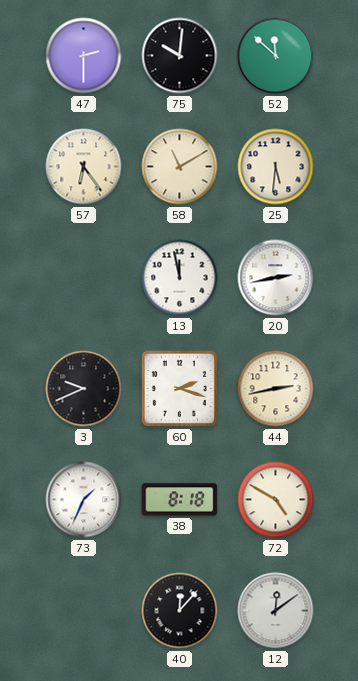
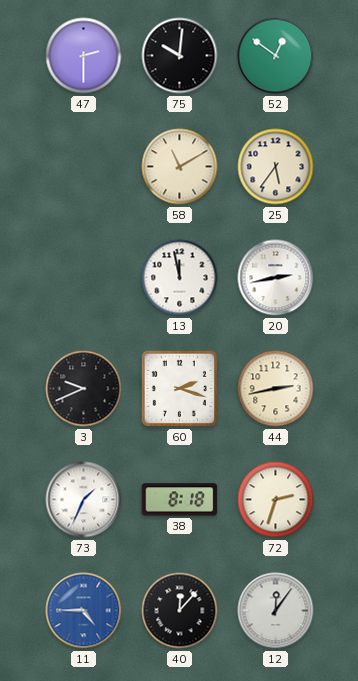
52: 11:52 -> 12:51 (276, 56)
57: 6:24 -> none (84, 167)
25: 5:31 -> 5:36 (276, 167)
72: 4:50 -> 2:33 (276, 500)
11: none -> 4:45 (84, 611)
12: 12:09 -> 12:06 (276, 611)
